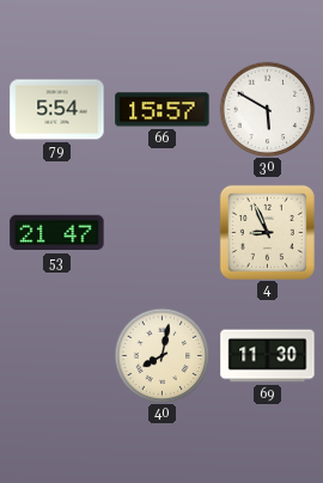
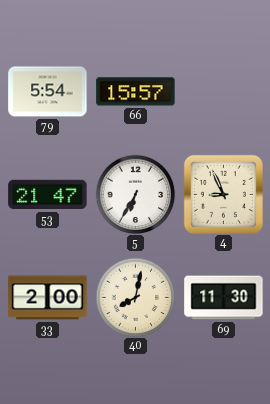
30: 5:50 -> none (267, 109)
5: none -> 6:35 (135, 194)
33: none -> 2:00 (48, 298)
